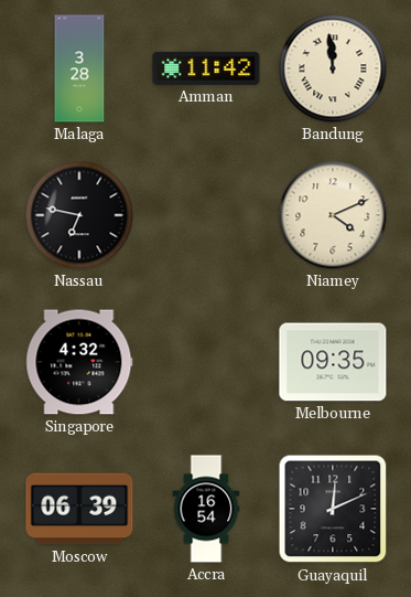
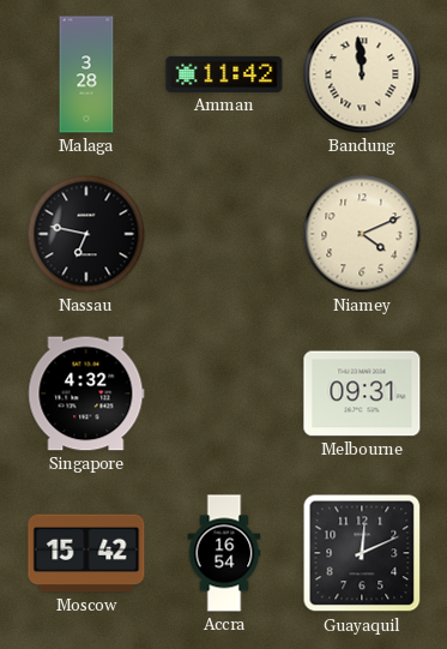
Melbourne: 09:35 -> 09:31 (362, 393)
Moscow: 06:39 -> 15:42 (86, 553)
